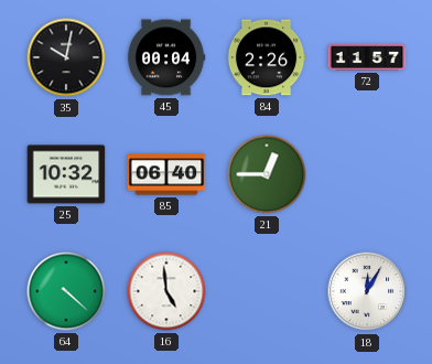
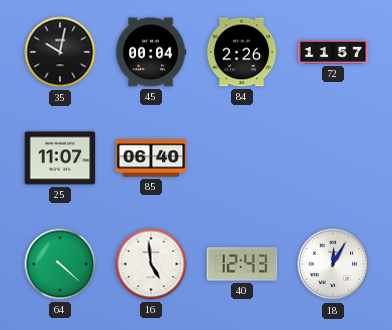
25: 10:32 -> 11:07 (60, 158)
21: 12:45 -> none (267, 174)
40: none -> 12:43 (242, 264)
